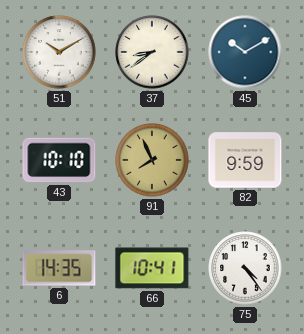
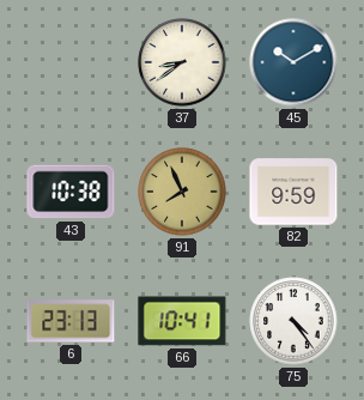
51: 10:10 -> none (59, 52)
43: 10:10 -> 10:38 (71, 192)
6: 14:35 -> 23:13 (71, 321)
